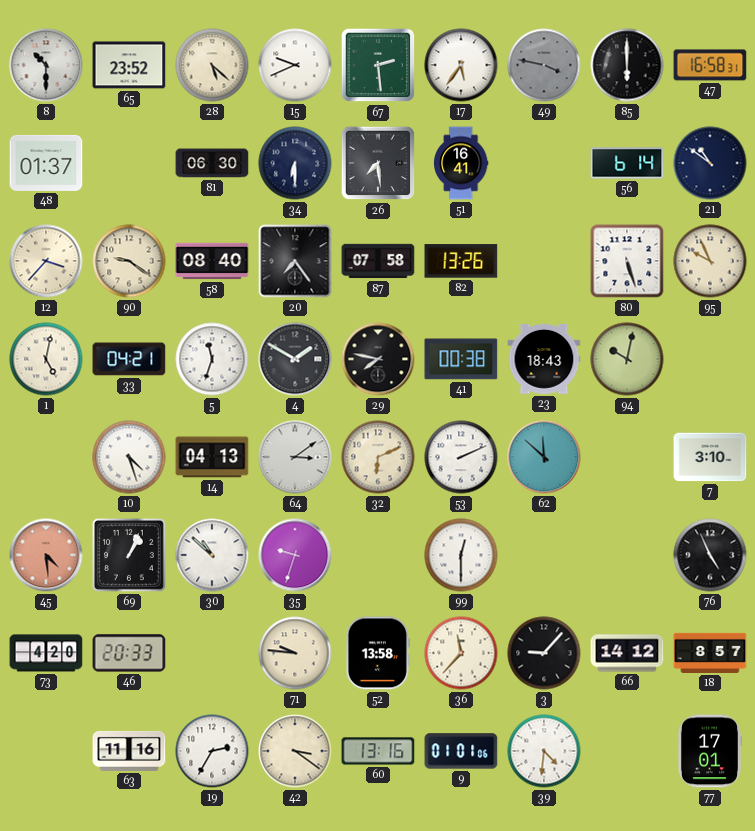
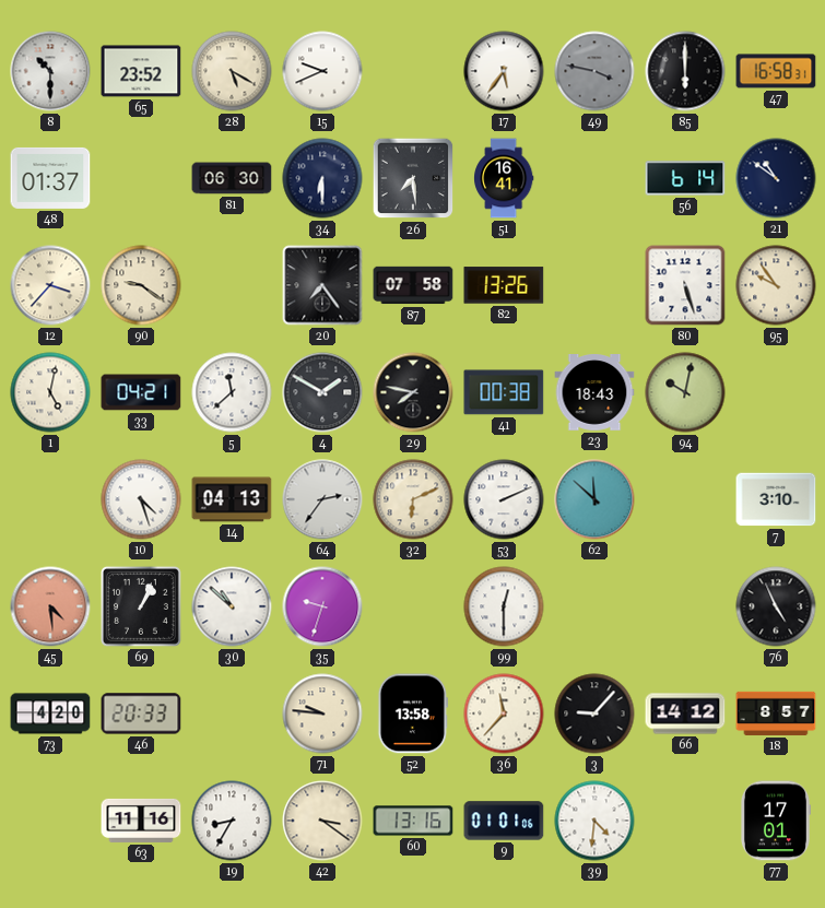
28: 5:22 -> 5:20 (232, 71)
67: 2:29 -> none (378, 65)
58: 08:40 -> none (212, 261)
95: 9:56 -> 9:54 (776, 285)
5: 11:33 -> 11:38 (232, 392)
64: 3:09 -> 2:36 (322, 499)
19: 2:35 -> 8:35 (232, 821)
